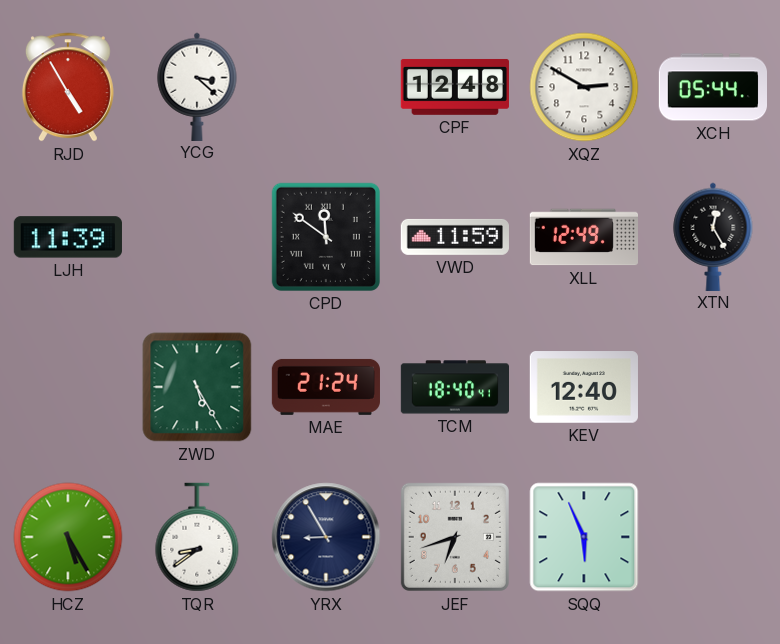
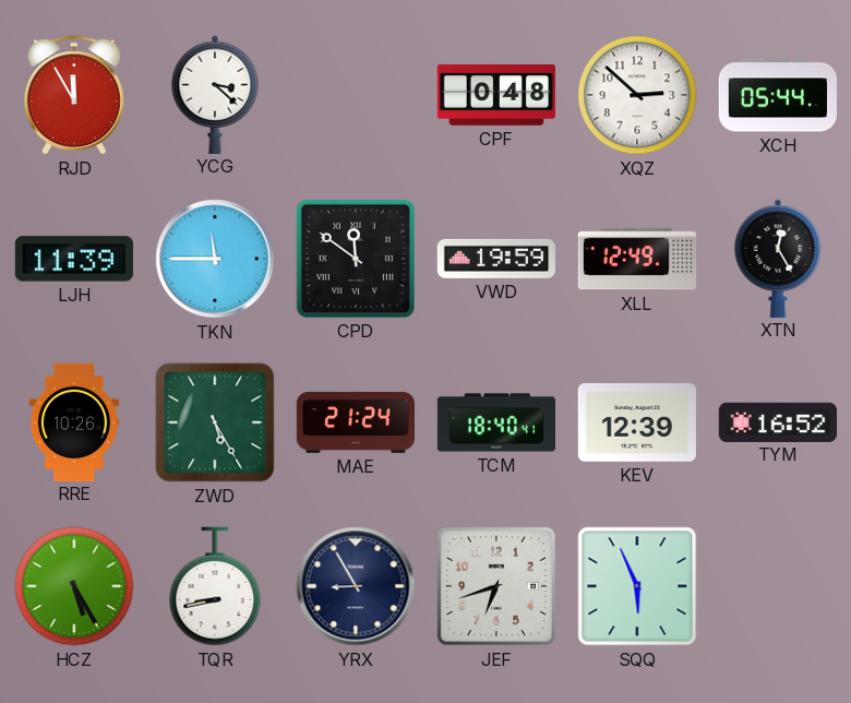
RJD: 4:55 -> 11:55 (74, 95)
CPF: 12:48 -> 0:48 (496, 95)
XQZ: 2:50 -> 2:52 (637, 95)
TKN: none -> 11:45 (215, 259)
VWD: 11:59 -> 19:59 (496, 259)
RRE: none -> 10:26 (74, 421)
KEV: 12:40 -> 12:39 (637, 422)
TYM: none -> 16:52 (777, 421)
TQR: 8:39 -> 8:43 (215, 586)
